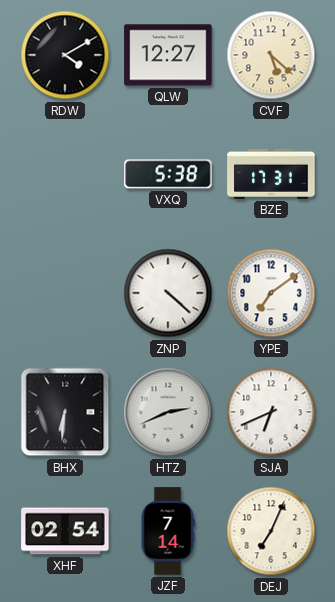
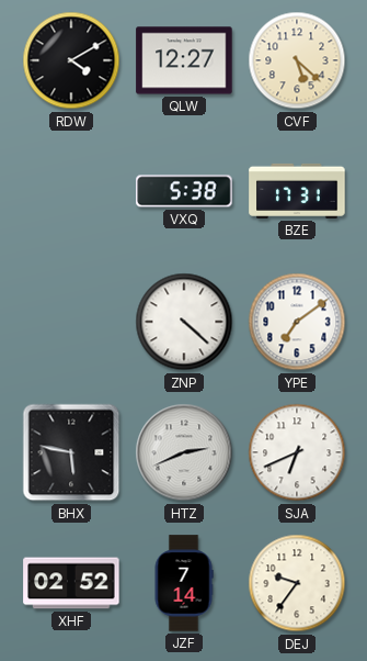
BHX: 6:31 -> 5:47 (71, 452)
XHF: 02:54 -> 02:52 (71, 583)
DEJ: 7:04 -> 9:36 (297, 583)
